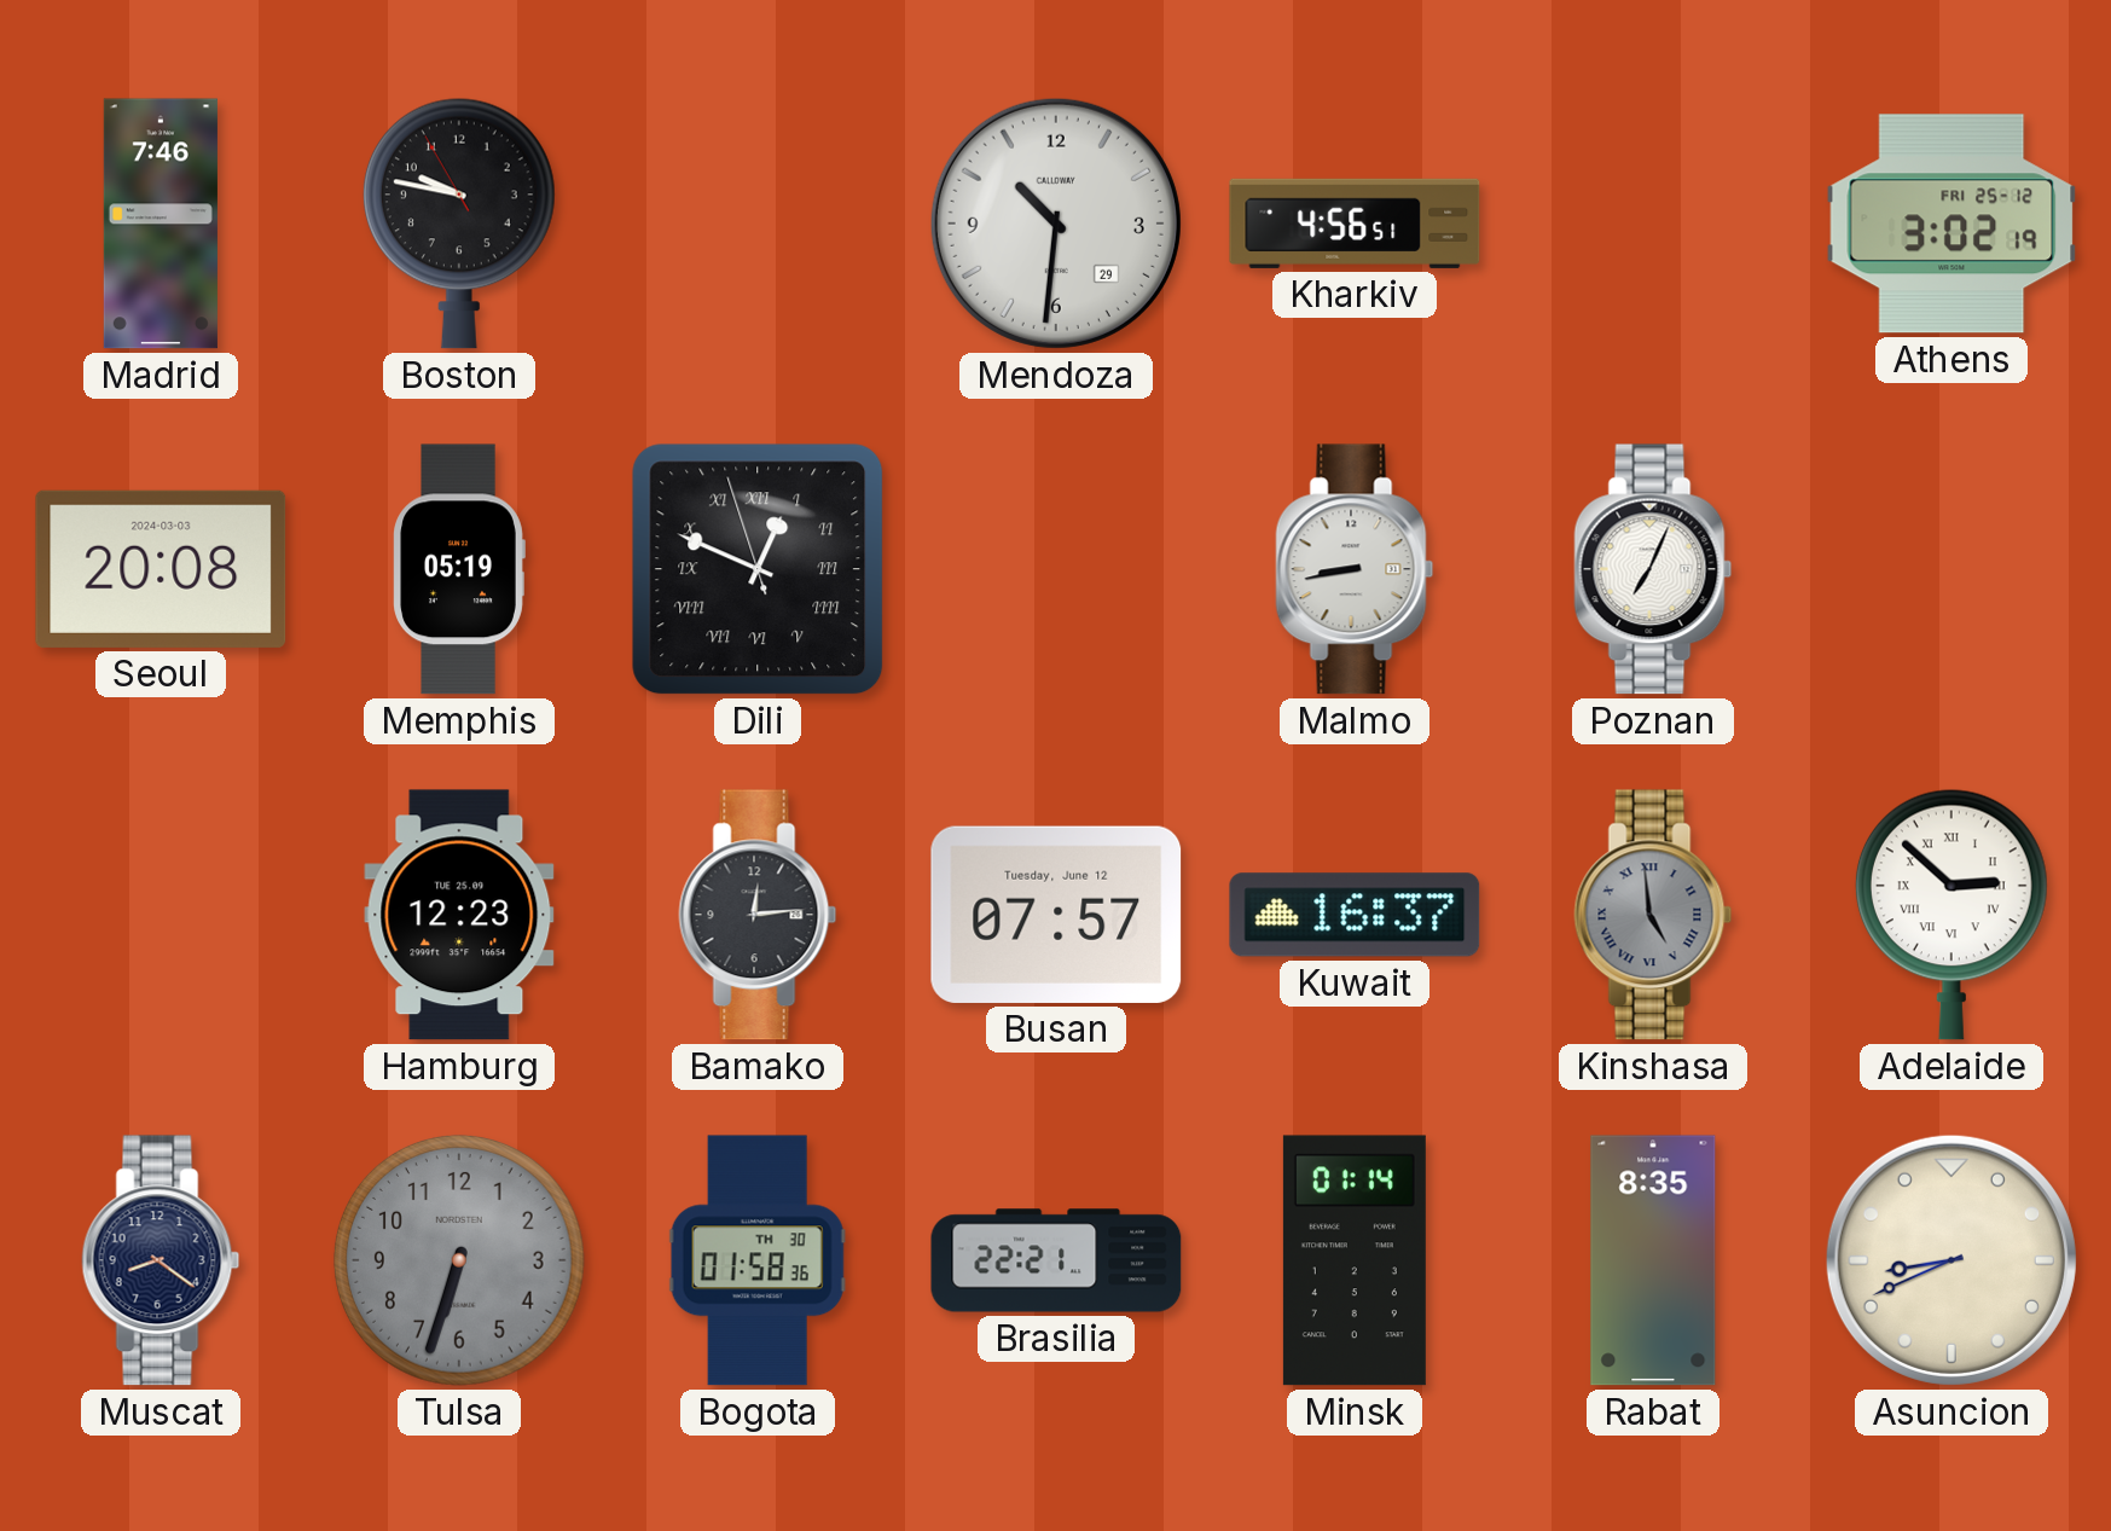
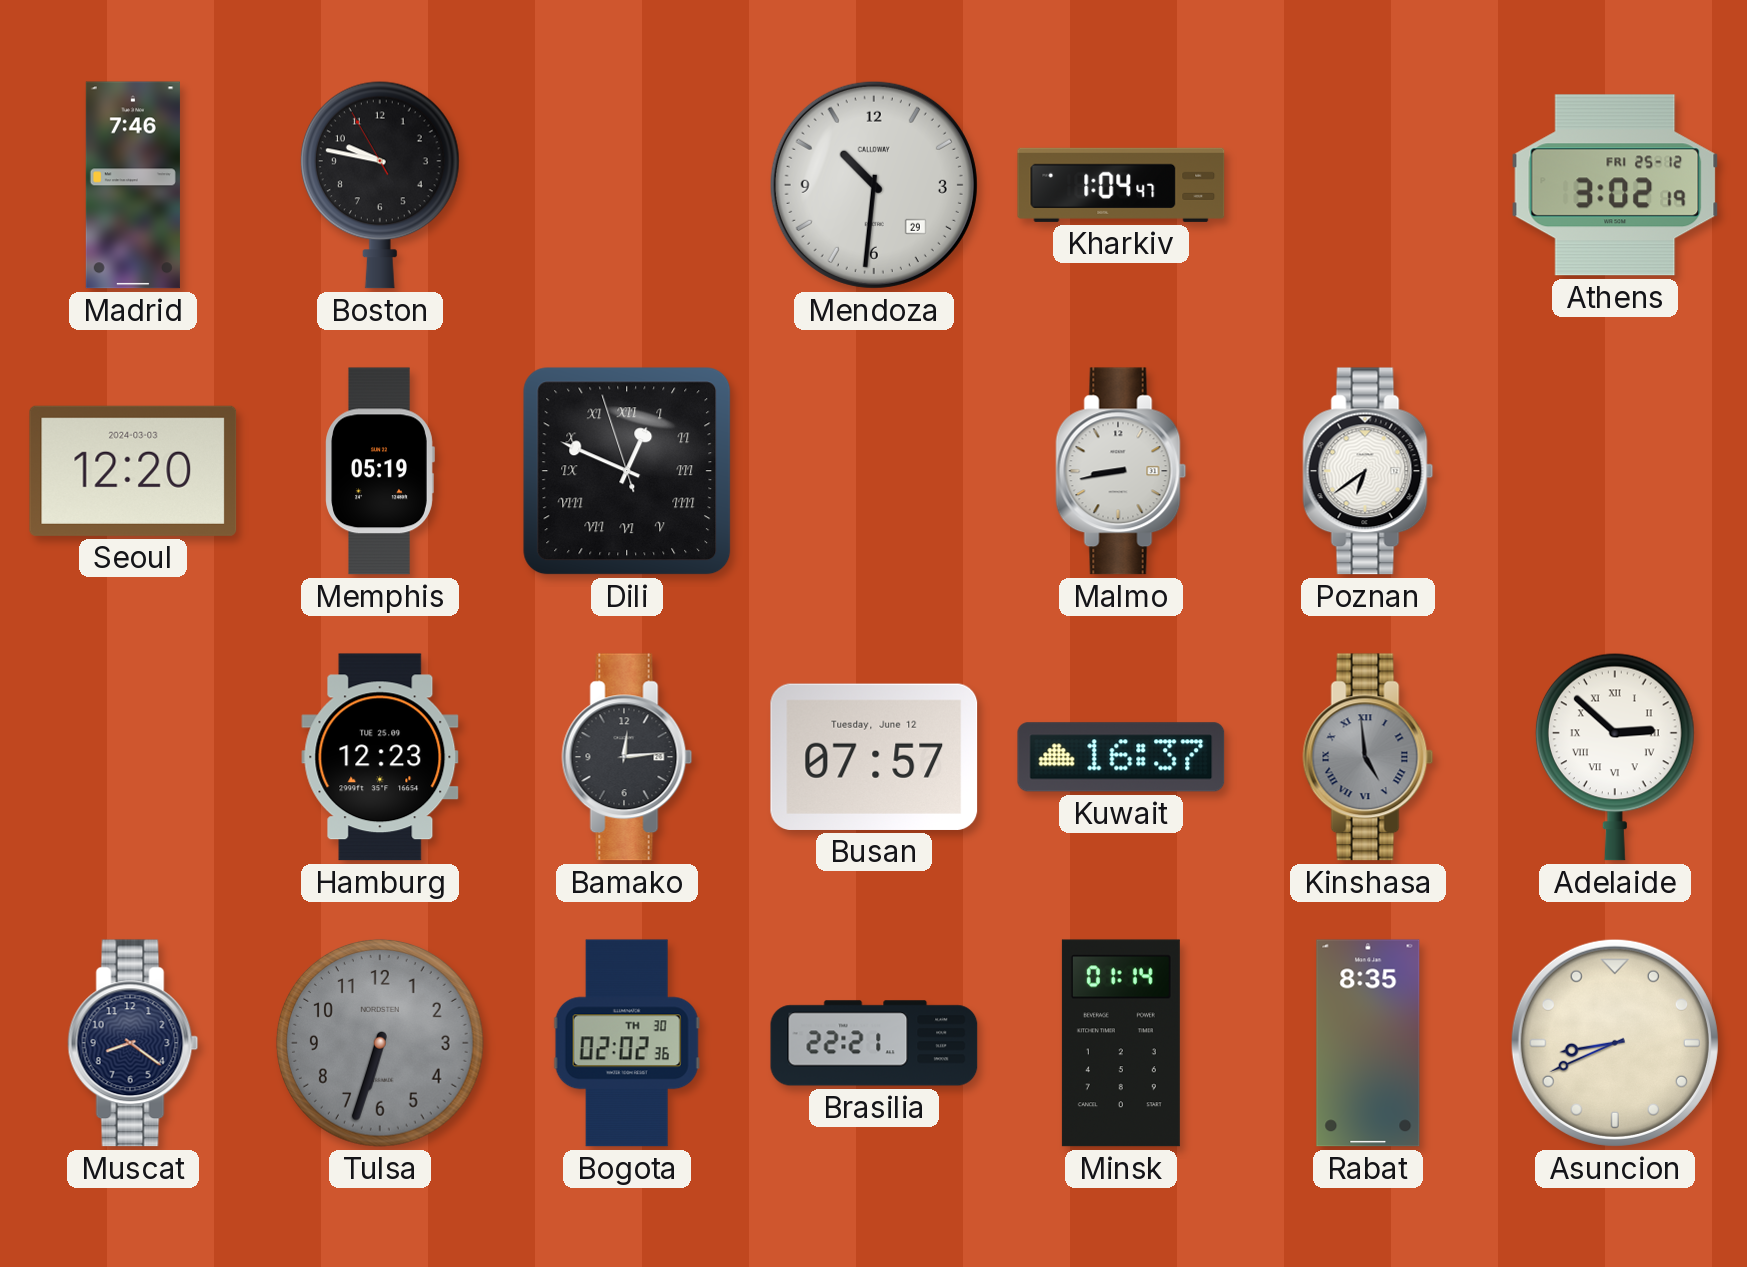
Kharkiv: 4:56 -> 1:04 (1121, 185)
Seoul: 20:08 -> 12:20 (133, 471)
Poznan: 7:04 -> 6:39 (1368, 471)
Bogota: 01:58 -> 02:02 (627, 1043)
